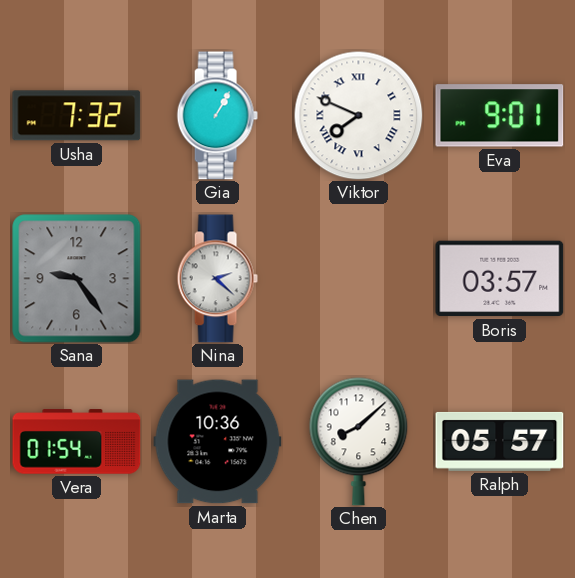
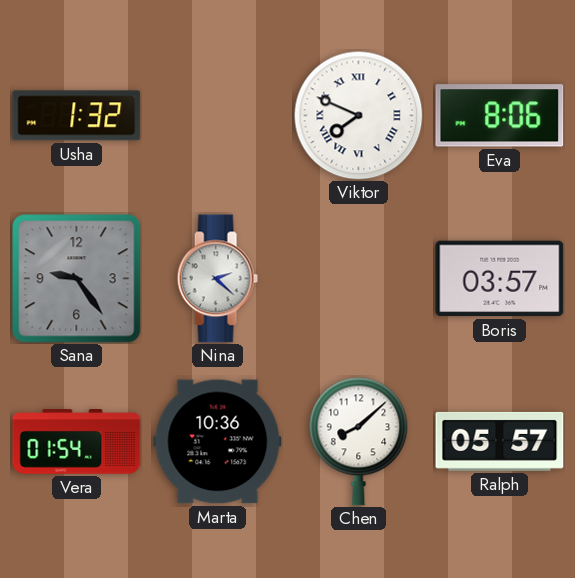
Usha: 7:32 -> 1:32 (77, 116)
Gia: 1:05 -> none (217, 116)
Eva: 9:01 -> 8:06 (500, 116)
